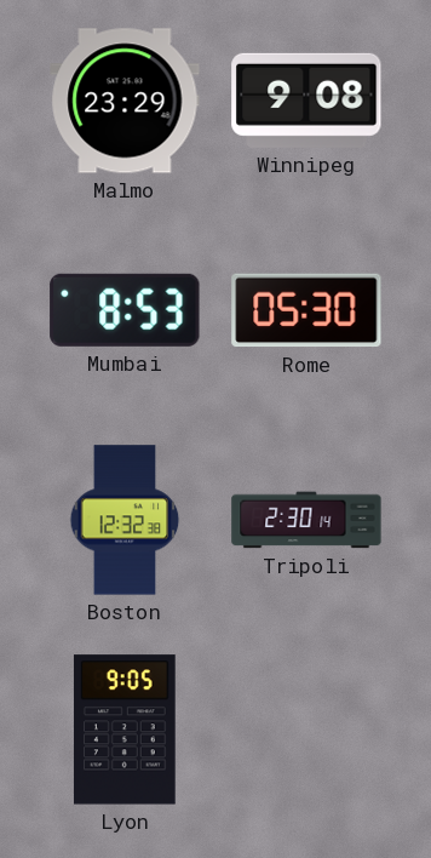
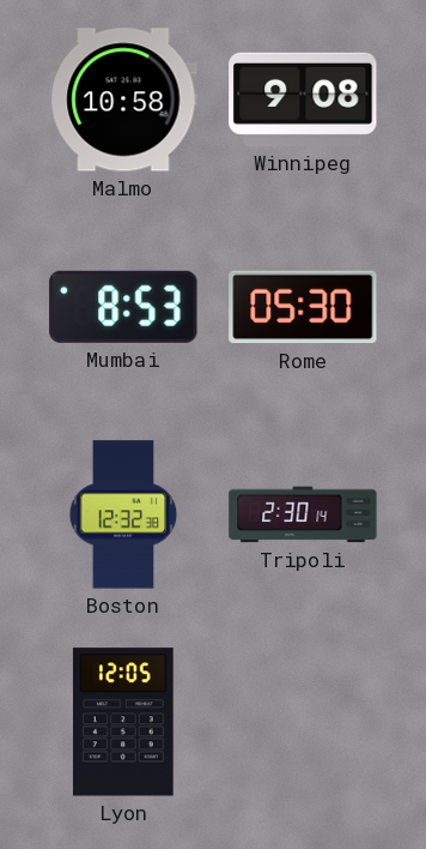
Malmo: 23:29 -> 10:58 (123, 100)
Lyon: 9:05 -> 12:05 (123, 722)
